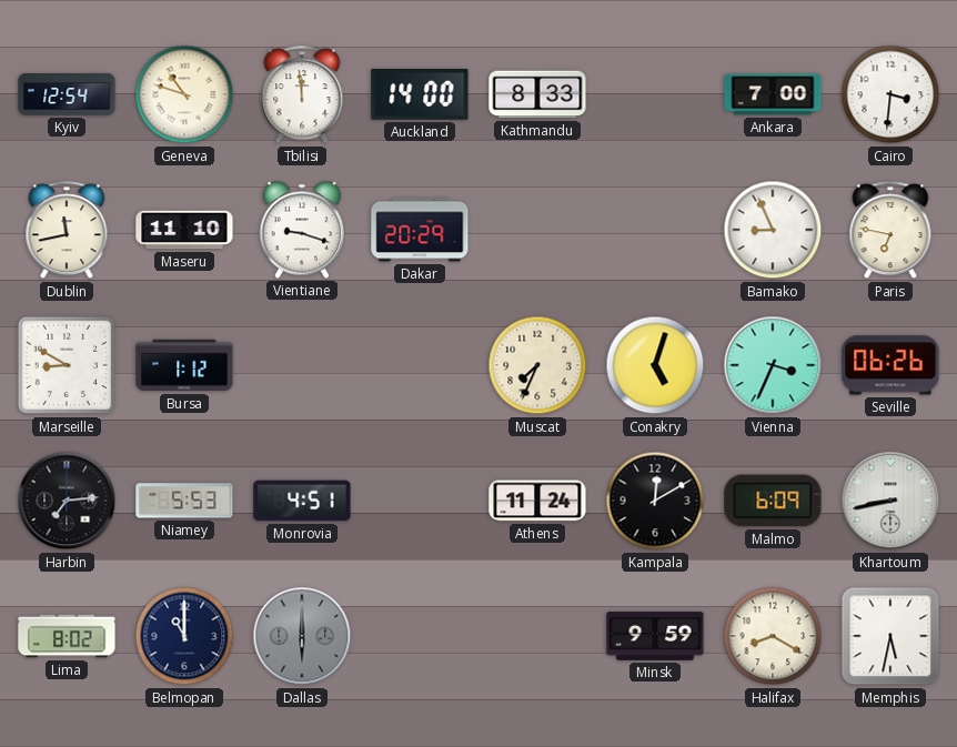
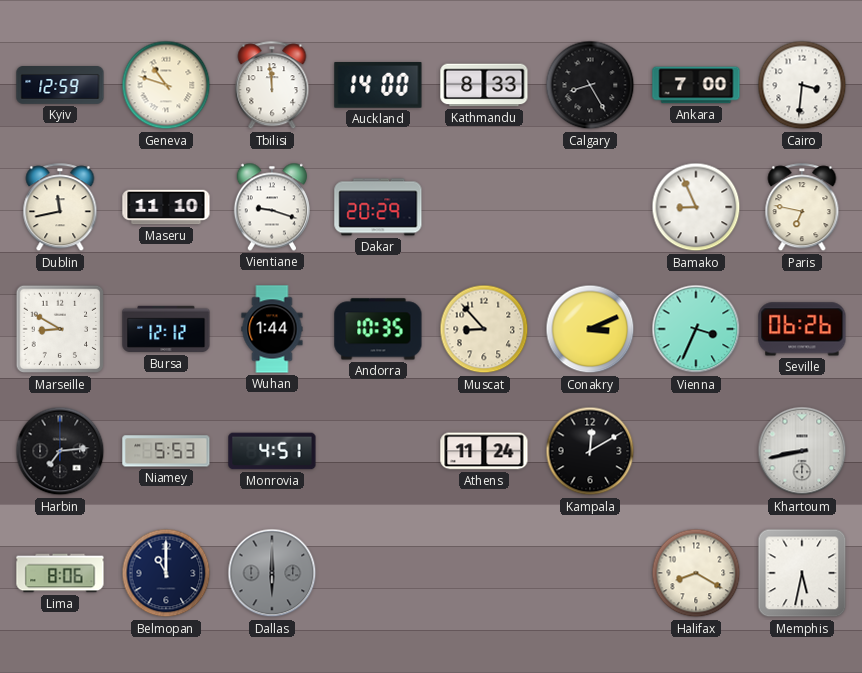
Kyiv: 12:54 -> 12:59 (60, 86)
Calgary: none -> 8:25 (590, 85)
Bursa: 1:12 -> 12:12 (166, 329)
Wuhan: none -> 1:44 (272, 329)
Andorra: none -> 10:35 (378, 329)
Muscat: 7:34 -> 8:53 (484, 329)
Conakry: 5:03 -> 3:11 (590, 329)
Malmo: 6:09 -> none (773, 501)
Lima: 8:02 -> 8:06 (60, 573)
Minsk: 9:59 -> none (655, 636)
